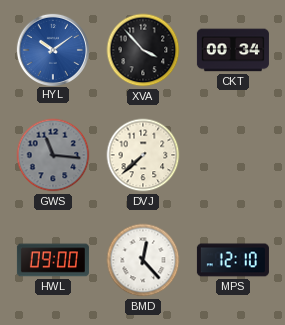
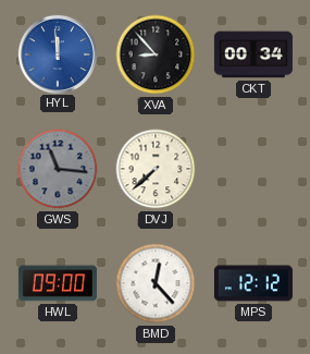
HYL: 10:09 -> 11:59 (57, 53)
XVA: 3:53 -> 8:53 (156, 54)
MPS: 12:10 -> 12:12 (253, 283)
